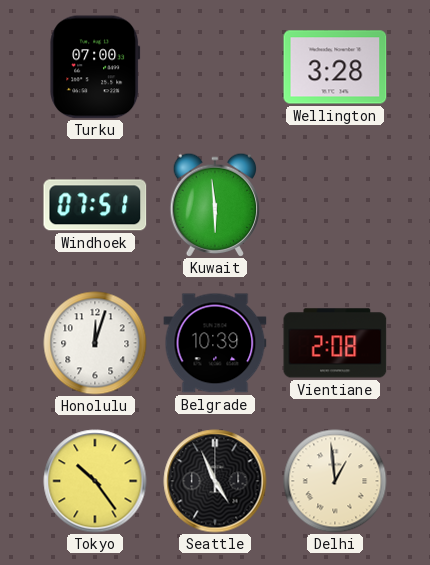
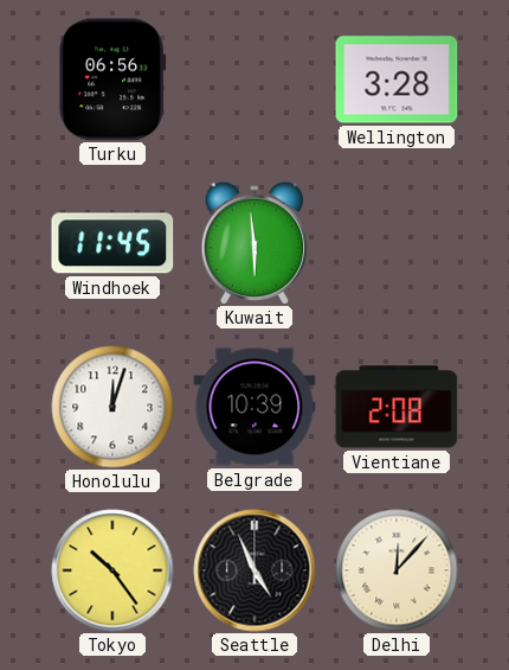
Turku: 07:00 -> 06:56 (112, 79)
Windhoek: 07:51 -> 11:45 (112, 243)
Delhi: 12:59 -> 12:07 (397, 570)
